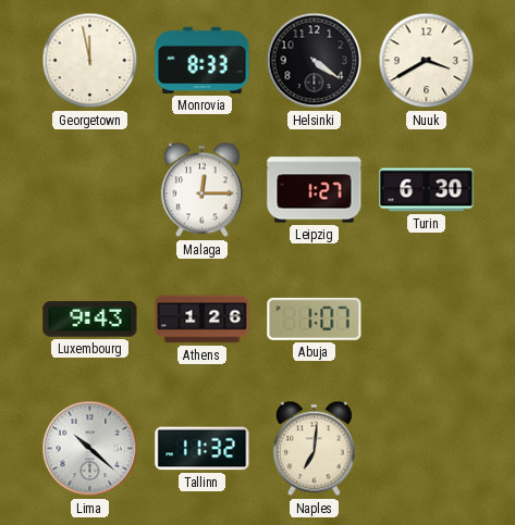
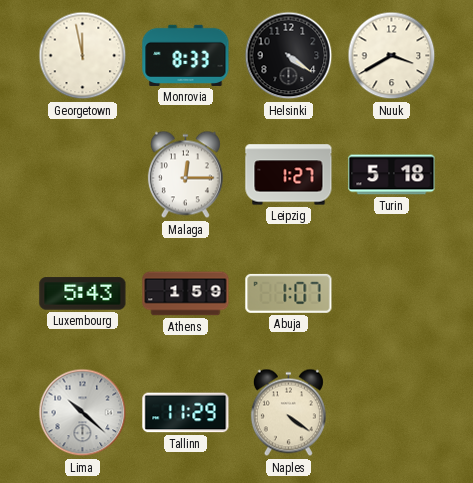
Turin: 6:30 -> 5:18 (392, 175)
Luxembourg: 9:43 -> 5:43 (83, 294)
Athens: 1:26 -> 1:59 (186, 294)
Tallinn: 11:32 -> 11:29 (186, 413)
Naples: 7:01 -> 4:21 (288, 413)
